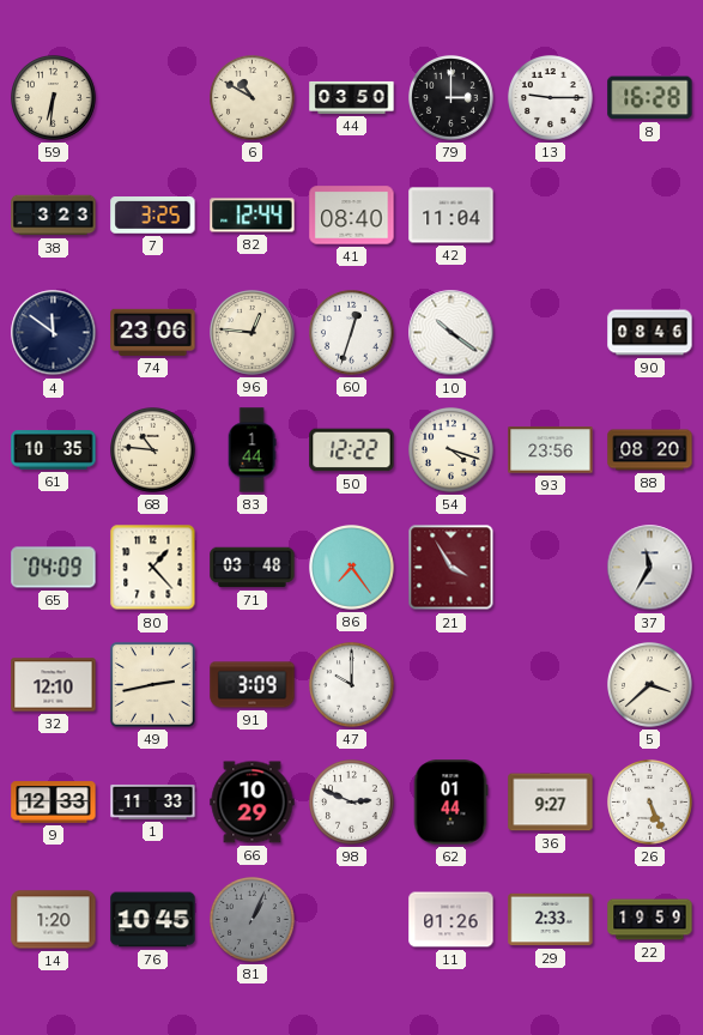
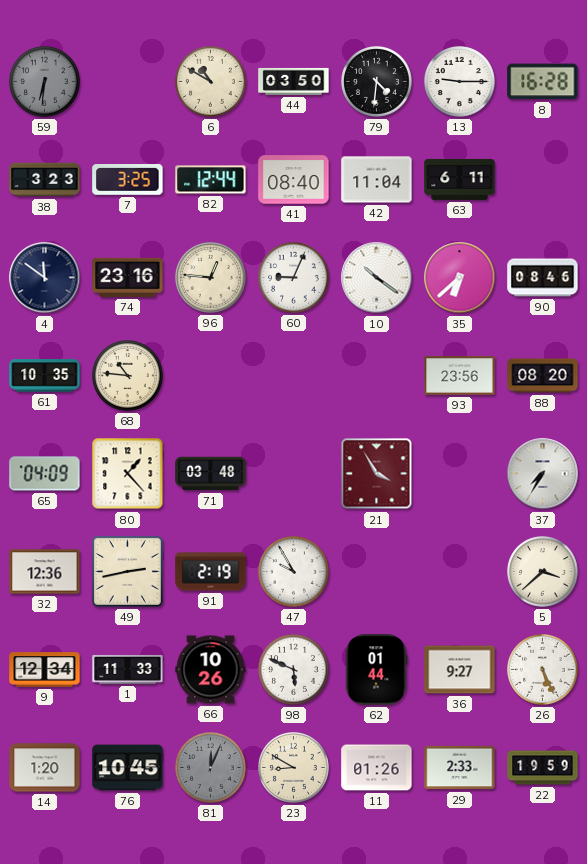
59 dial: cream -> grey (45, 82)
79: 3:00 -> 4:31 (377, 82)
63: none -> 6:11 (460, 179)
74: 23:06 -> 23:16 (128, 277)
60: 12:33 -> 9:04 (294, 278)
35: none -> 6:38 (460, 278)
83: 1:44 -> none (251, 450)
50: 12:22 -> none (352, 450)
54: 4:18 -> none (452, 450)
86: 7:24 -> none (352, 568)
37: 11:35 -> 7:35 (543, 474)
32: 12:10 -> 12:36 (45, 572)
91: 3:09 -> 2:19 (211, 572)
47: 10:00 -> 9:55 (294, 572)
9: 12:33 -> 12:34 (45, 670)
66: 10:29 -> 10:26 (211, 670)
98: 2:49 -> 5:49 (294, 670)
81: 1:04 -> 12:04 (211, 768)
23: none -> 8:50 (294, 768)
